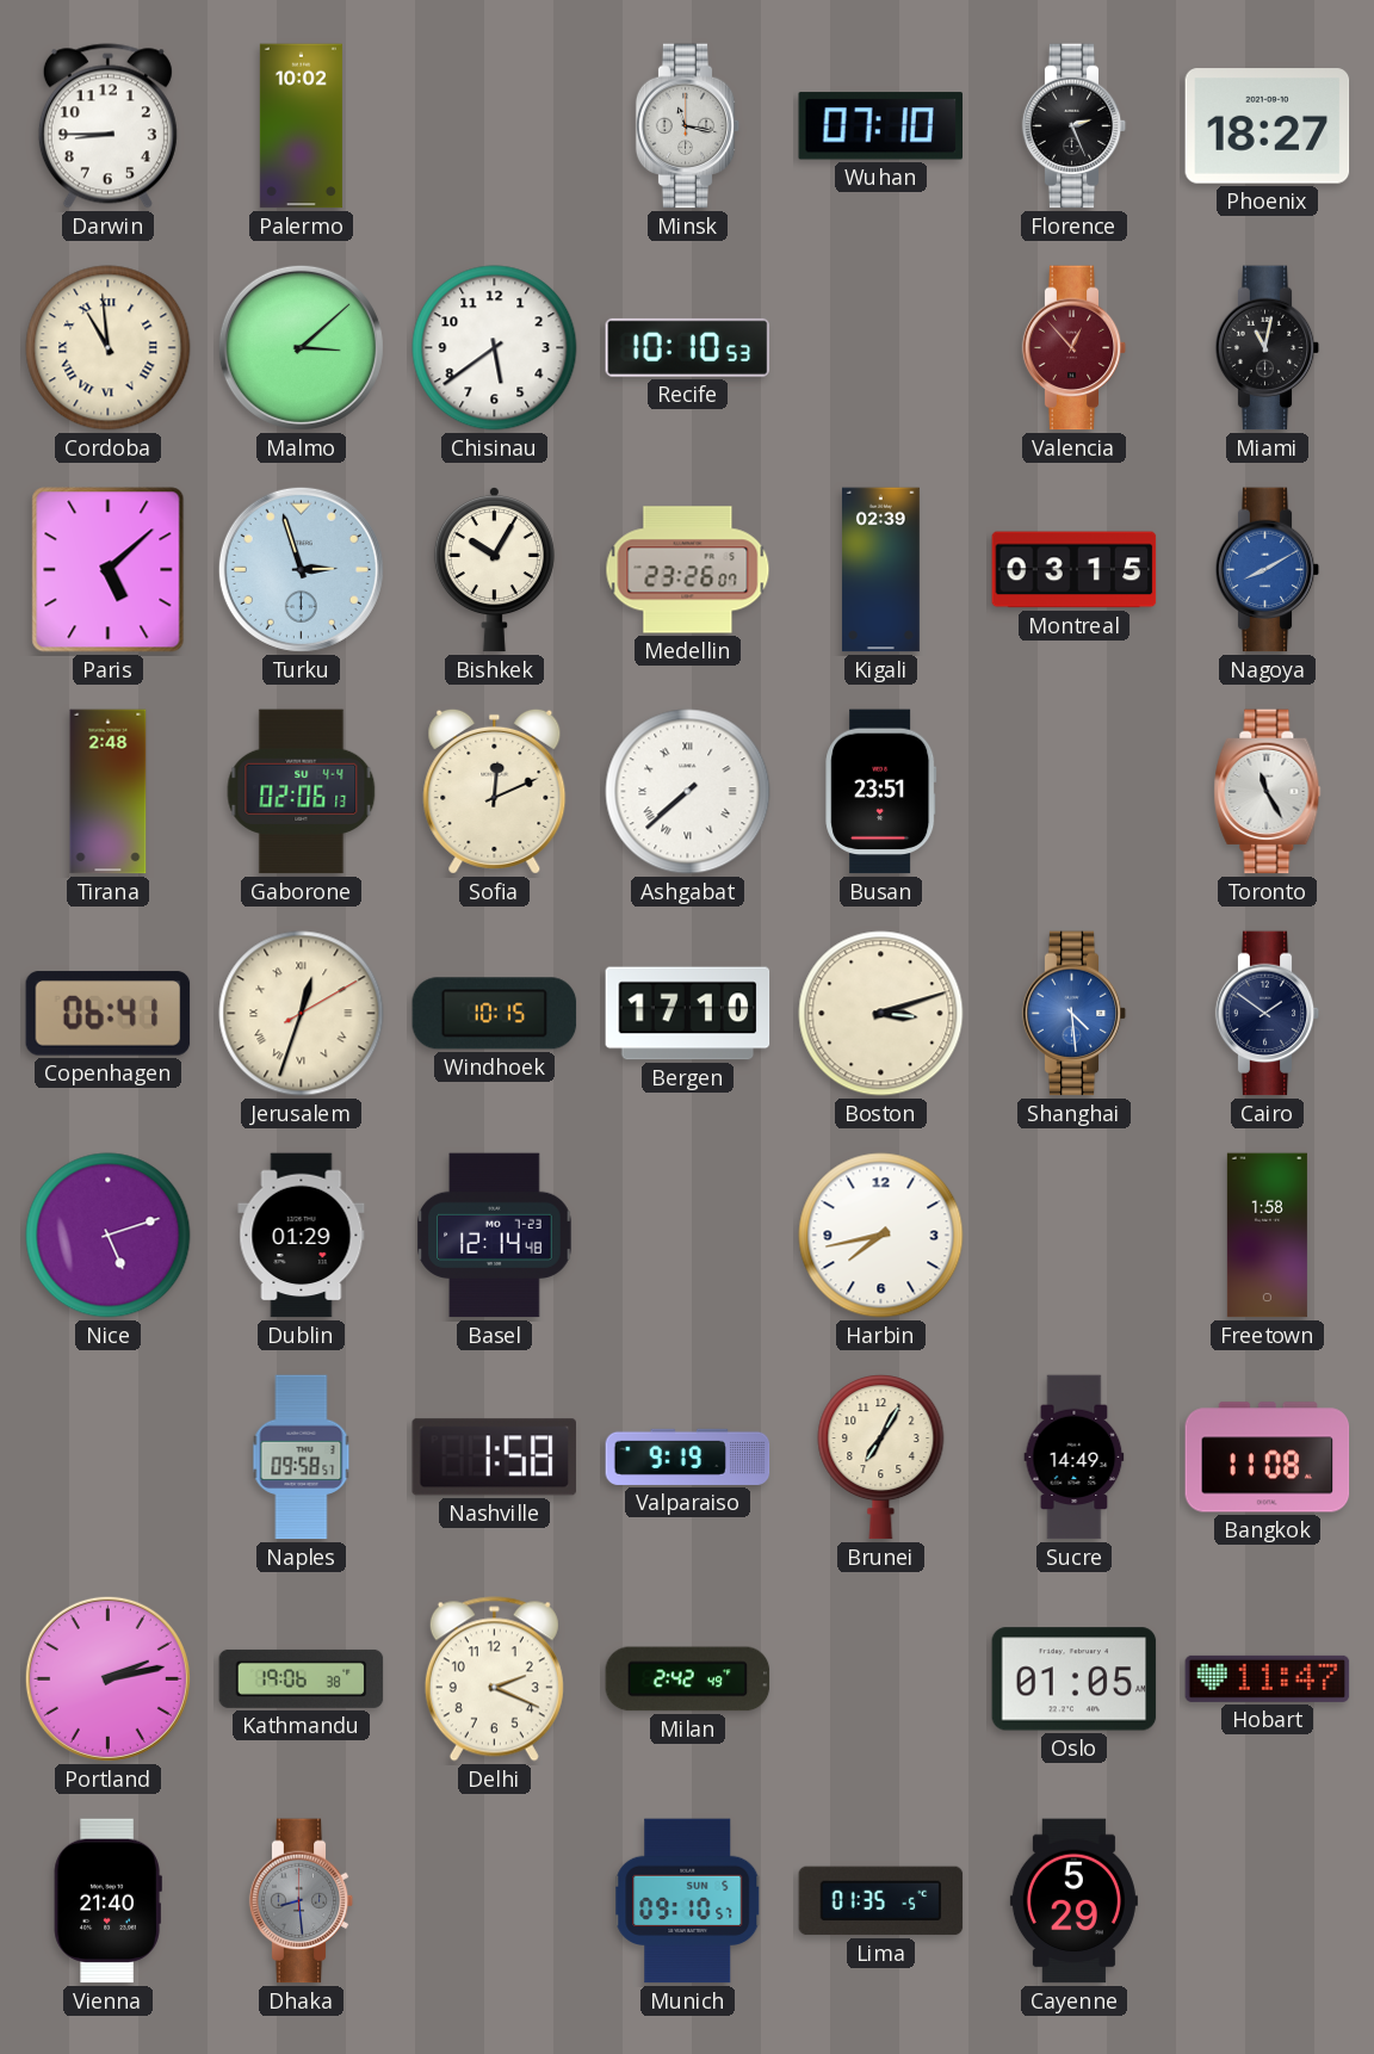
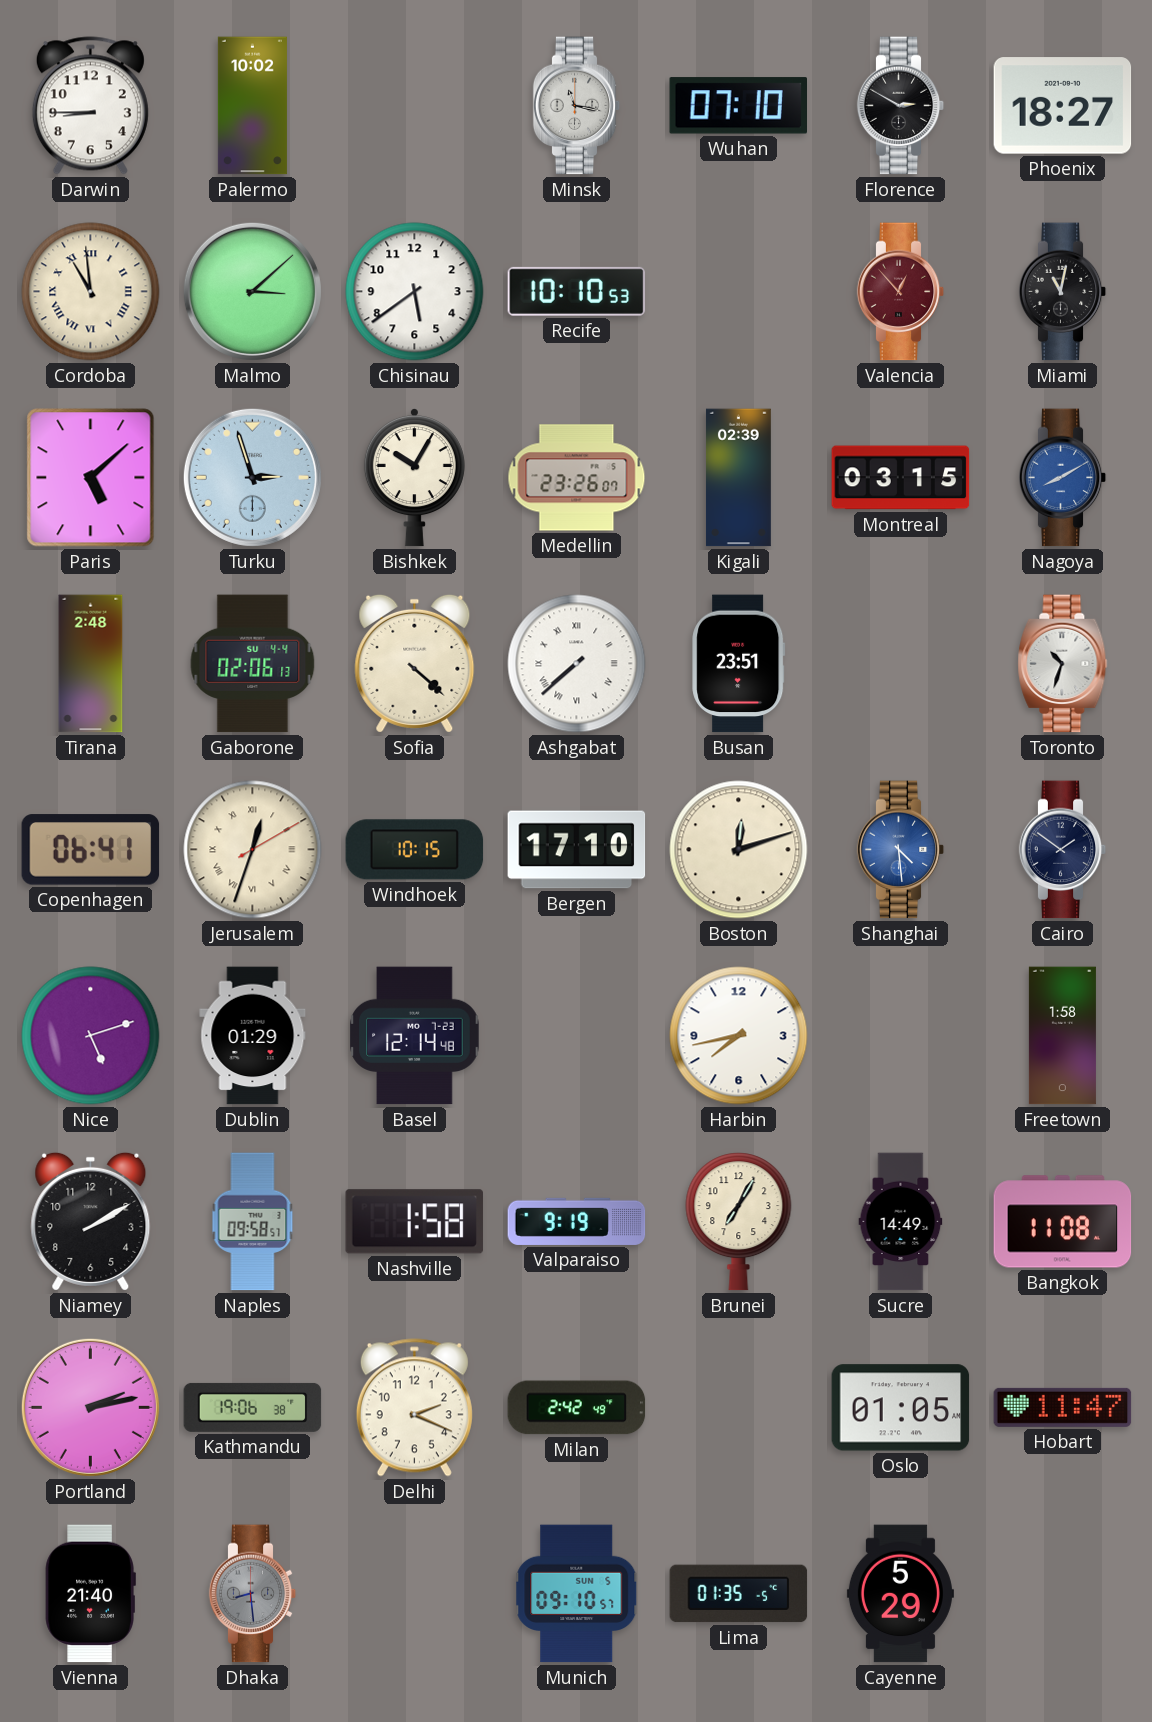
Florence: 2:26 -> 2:50 (901, 106)
Sofia: 12:11 -> 4:22 (415, 663)
Toronto: 11:25 -> 10:33 (1063, 664)
Boston: 3:12 -> 12:12 (739, 850)
Niamey: none -> 2:10 (91, 1221)
